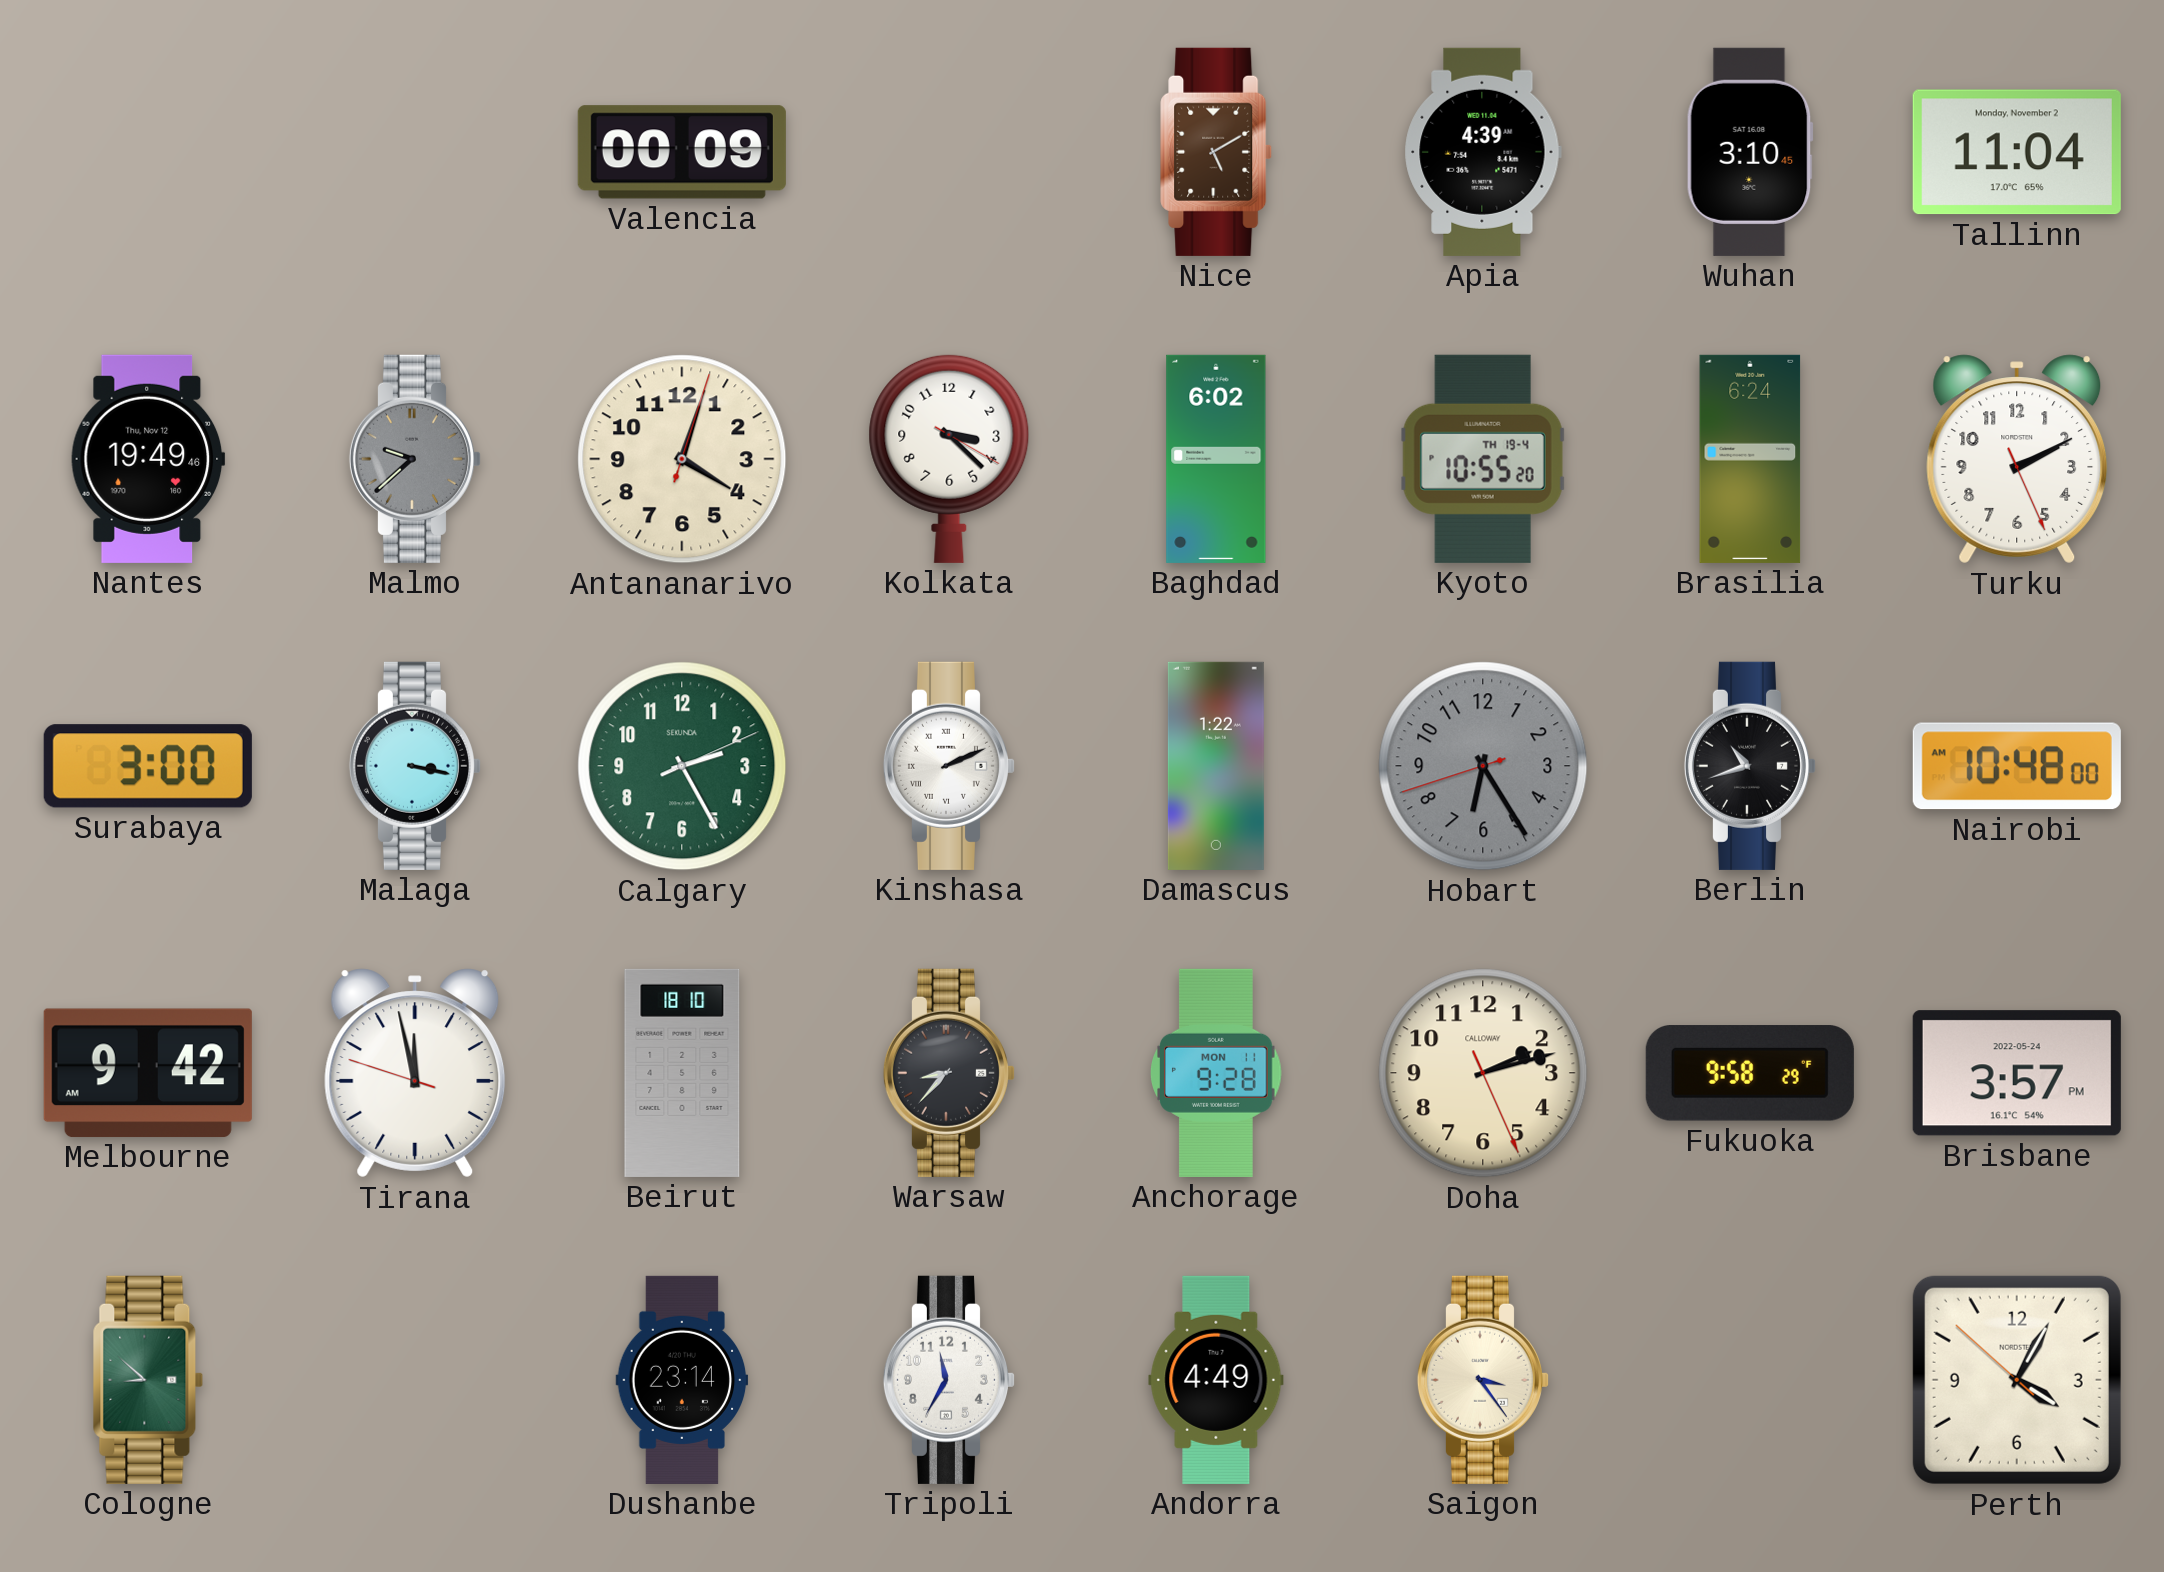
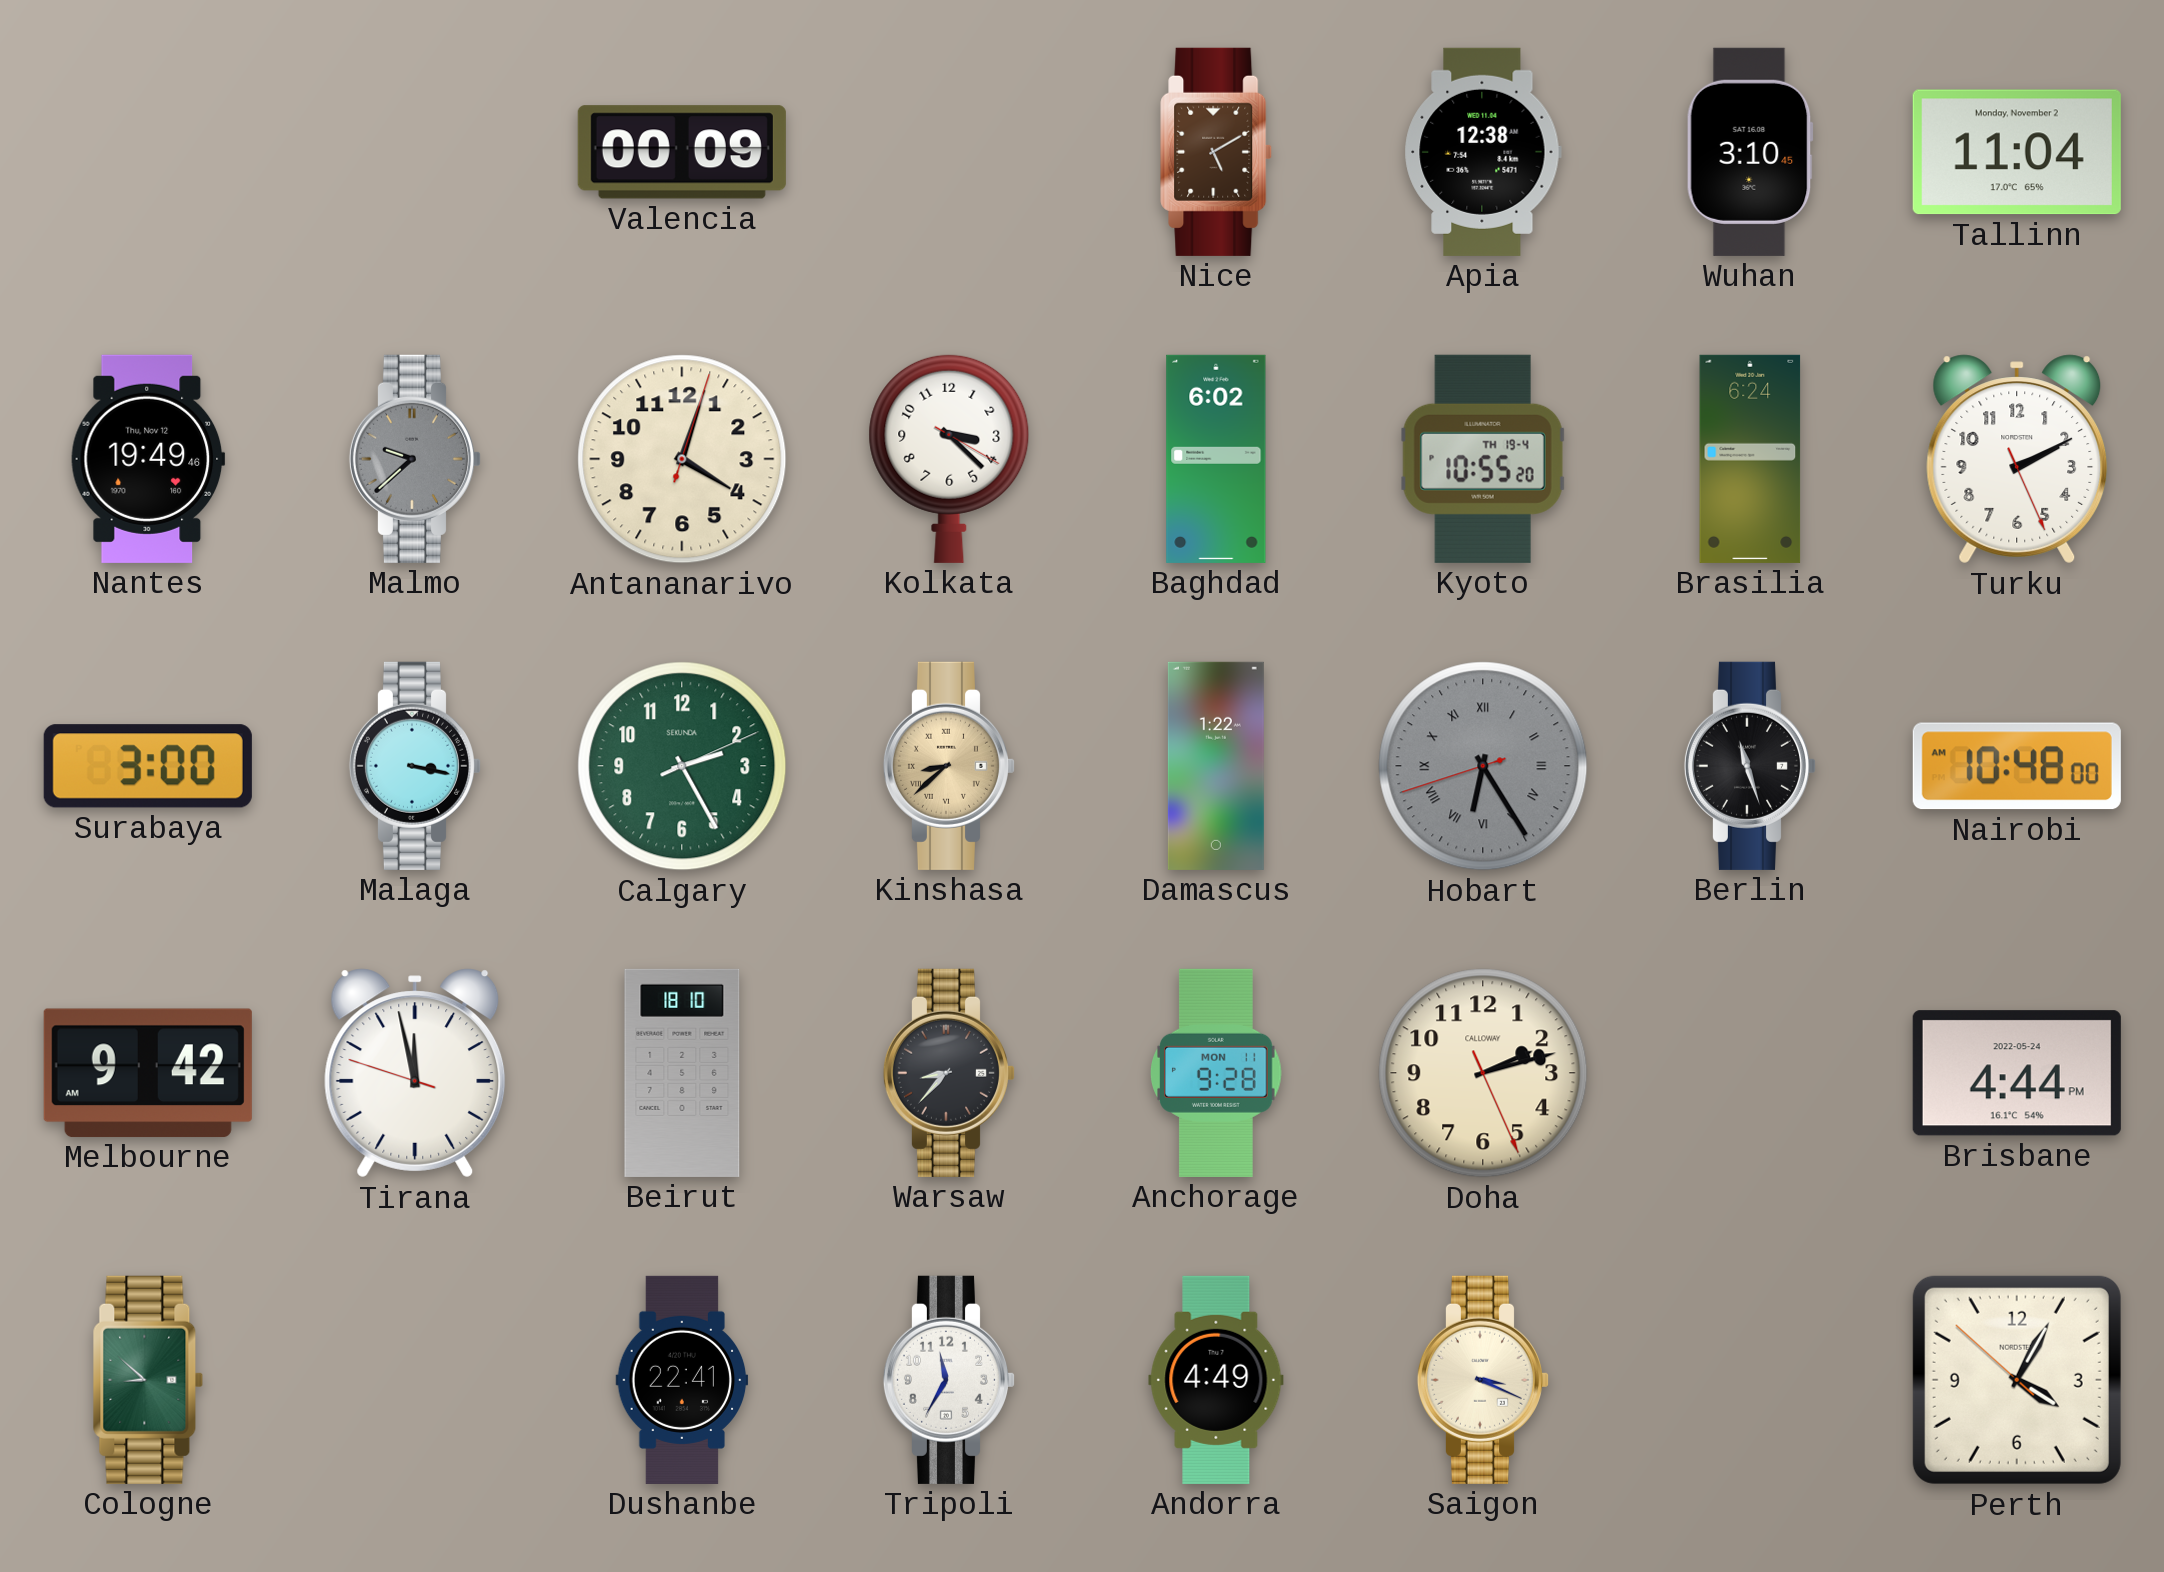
Apia: 4:39 -> 12:38 (1483, 152)
Kinshasa: 2:11 -> 8:38 (948, 766)
Kinshasa dial: white -> champagne (948, 766)
Hobart numerals: Arabic -> Roman (1483, 766)
Berlin: 10:42 -> 11:27 (1749, 766)
Fukuoka: 9:58 -> none (1750, 1073)
Brisbane: 3:57 -> 4:44 (2017, 1073)
Dushanbe: 23:14 -> 22:41 (682, 1380)
Saigon: 3:24 -> 3:19 (1482, 1380)
